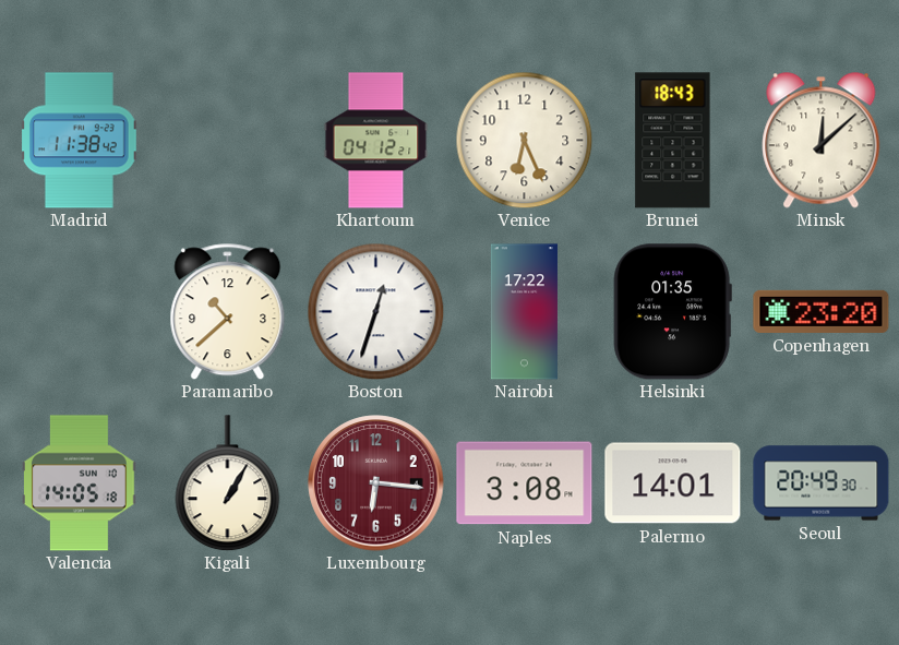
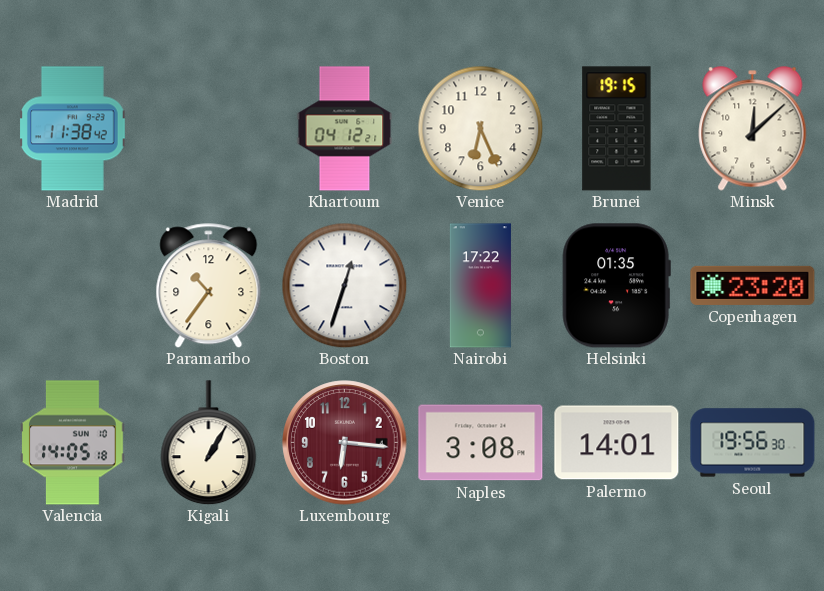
Brunei: 18:43 -> 19:15 (617, 129)
Paramaribo: 10:38 -> 10:36 (209, 286)
Seoul: 20:49 -> 19:56 (753, 443)
